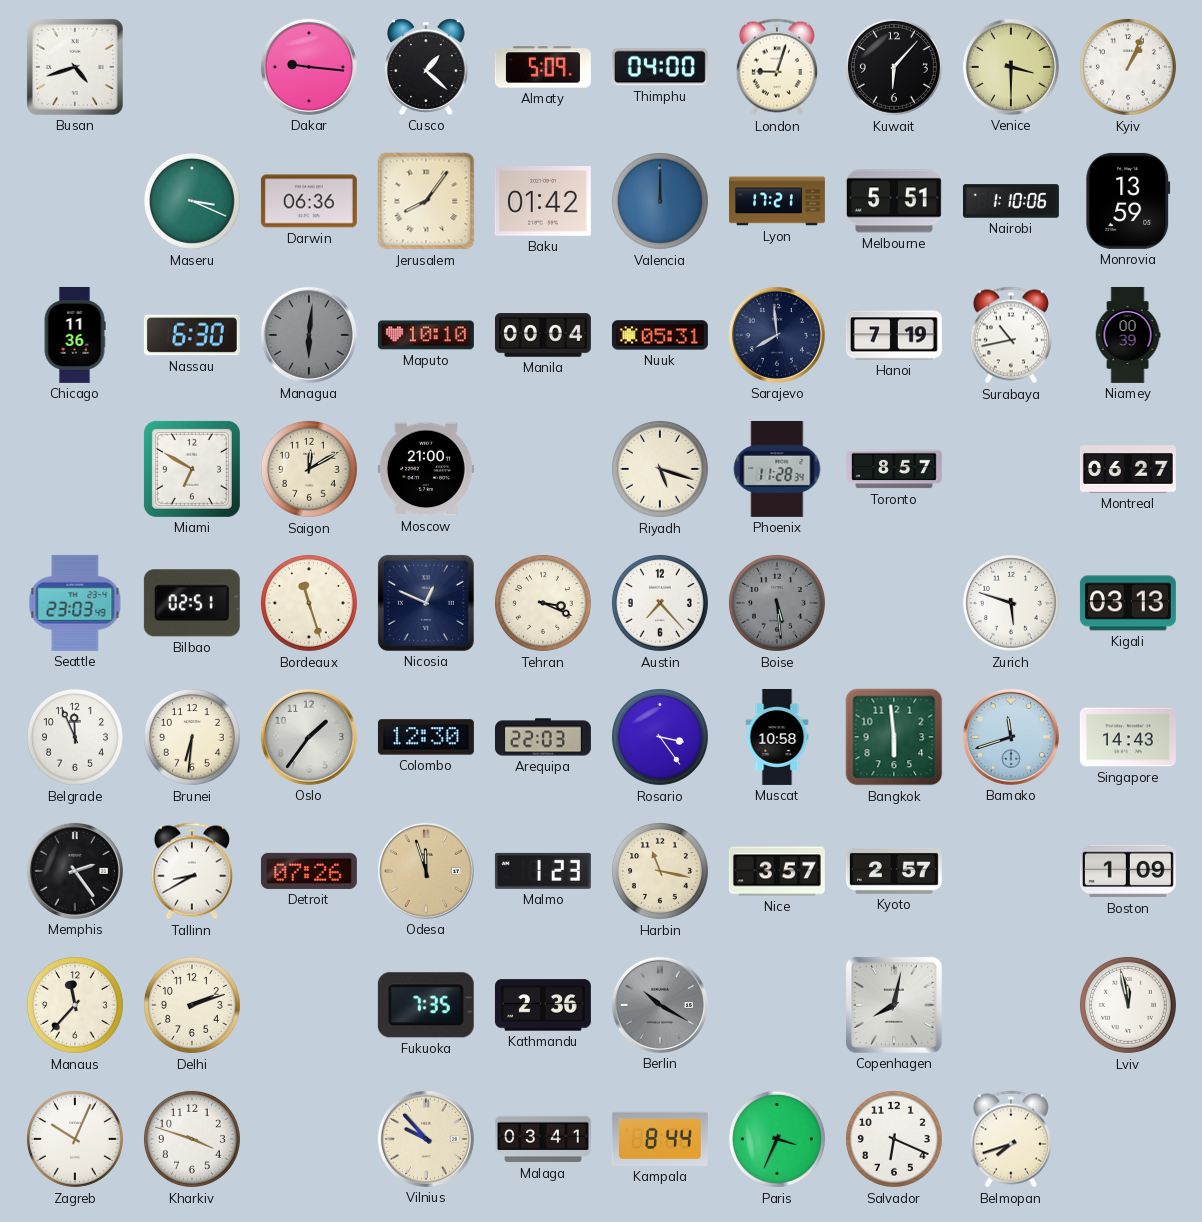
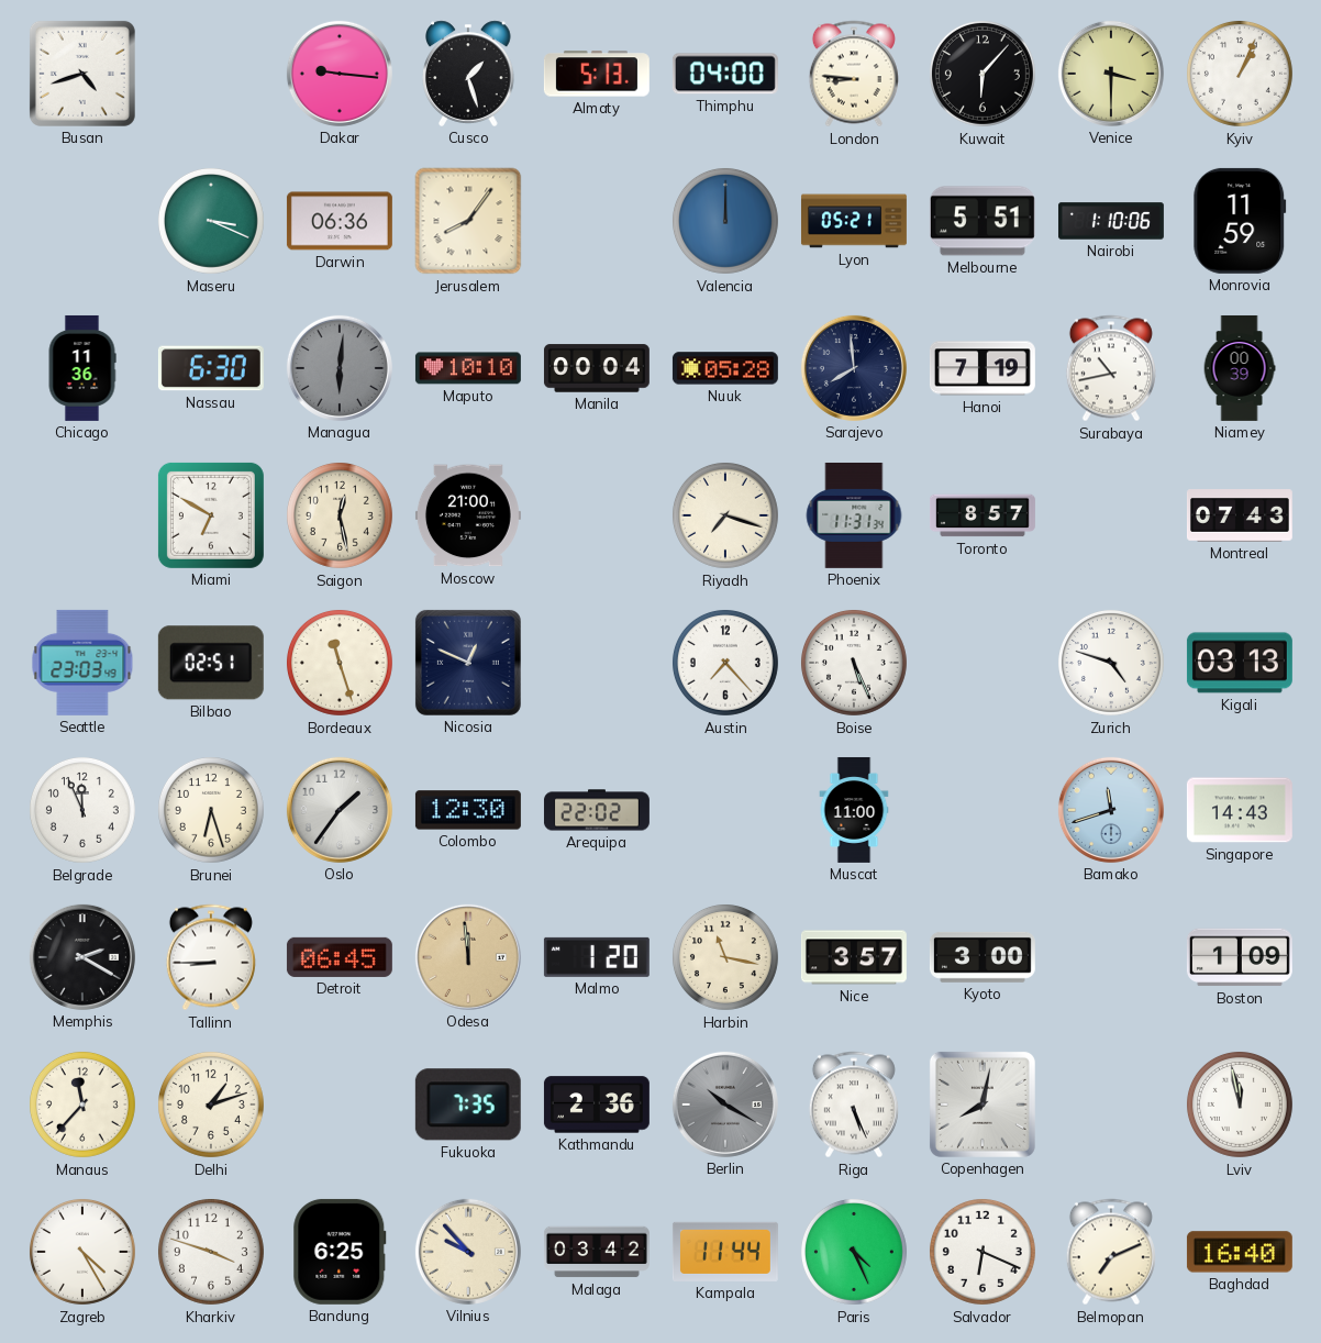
Cusco: 1:22 -> 1:27 (468, 74)
Almaty: 5:09 -> 5:13 (597, 74)
London: 9:03 -> 8:46 (854, 74)
Baku: 01:42 -> none (543, 202)
Lyon: 17:21 -> 05:21 (854, 221)
Monrovia: 13:59 -> 11:59 (1240, 221)
Nuuk: 05:31 -> 05:28 (725, 368)
Saigon: 12:10 -> 12:28 (340, 515)
Riyadh: 5:18 -> 7:18 (725, 515)
Phoenix: 11:28 -> 11:31 (854, 515)
Montreal: 06:27 -> 07:43 (1240, 515)
Tehran: 3:19 -> none (543, 603)
Boise: 5:29 -> 5:26 (854, 663)
Boise dial: grey -> white (854, 663)
Zurich: 5:48 -> 4:48 (1111, 663)
Brunei: 6:31 -> 6:27 (211, 810)
Arequipa: 22:03 -> 22:02 (597, 810)
Rosario: 3:24 -> none (660, 737)
Muscat: 10:58 -> 11:00 (854, 810)
Bangkok: 5:59 -> none (894, 737)
Memphis: 2:24 -> 2:20 (82, 957)
Tallinn: 8:40 -> 8:45 (211, 957)
Detroit: 07:26 -> 06:45 (340, 957)
Odesa: 11:57 -> 11:59 (468, 957)
Malmo: 1:23 -> 1:20 (597, 957)
Kyoto: 2:57 -> 3:00 (983, 957)
Delhi: 2:12 -> 1:12 (211, 1105)
Riga: none -> 5:26 (854, 1105)
Zagreb: 10:04 -> 4:25 (82, 1252)
Bandung: none -> 6:25 (340, 1252)
Malaga: 03:41 -> 03:42 (597, 1252)
Kampala: 8:44 -> 11:44 (725, 1252)
Paris: 3:34 -> 4:26 (854, 1252)
Belmopan: 7:42 -> 7:11 (1111, 1252)
Baghdad: none -> 16:40 (1240, 1252)
